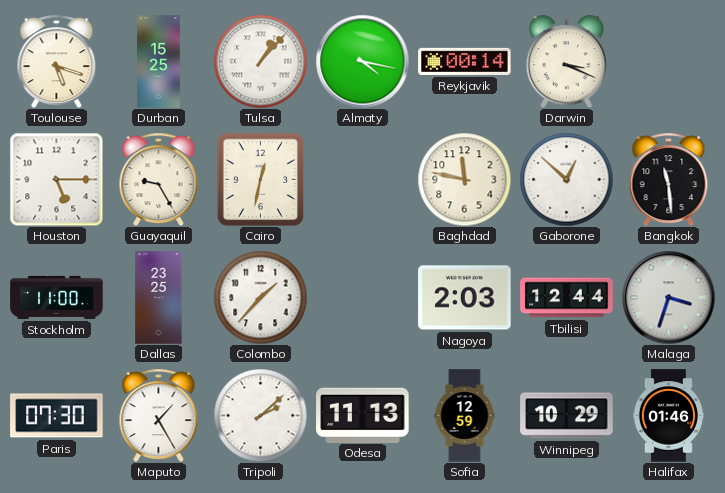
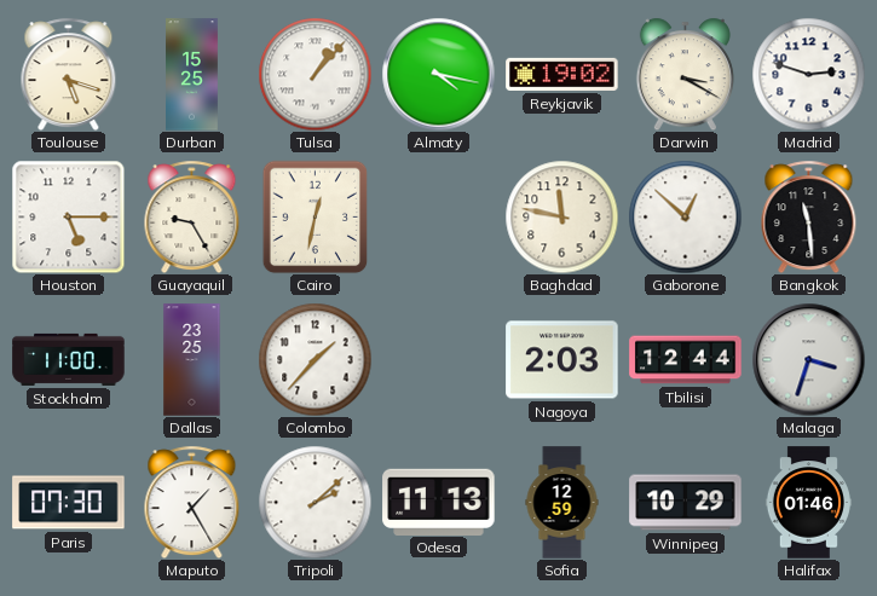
Reykjavik: 00:14 -> 19:02 (562, 74)
Darwin: 3:19 -> 3:20 (685, 74)
Madrid: none -> 2:48 (808, 74)
